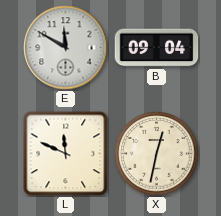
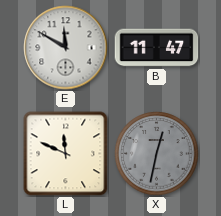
B: 09:04 -> 11:47 (157, 48)
X dial: cream -> grey (157, 154)
